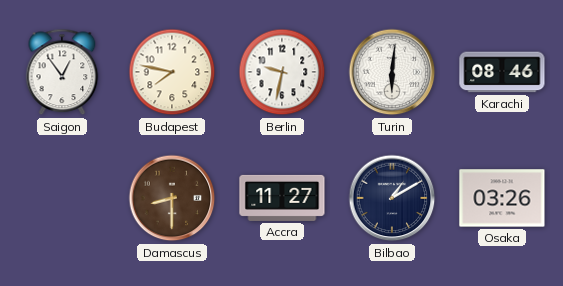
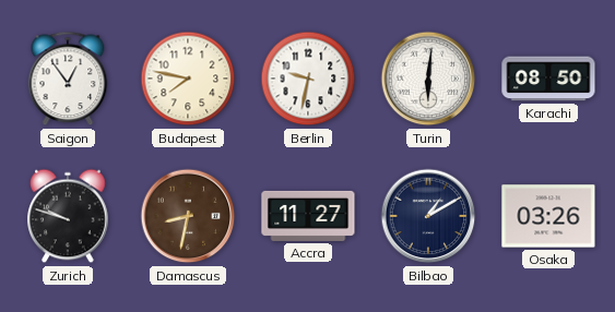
Karachi: 08:46 -> 08:50 (548, 79)
Zurich: none -> 9:48 (68, 216)
Damascus: 8:30 -> 8:32 (188, 216)
